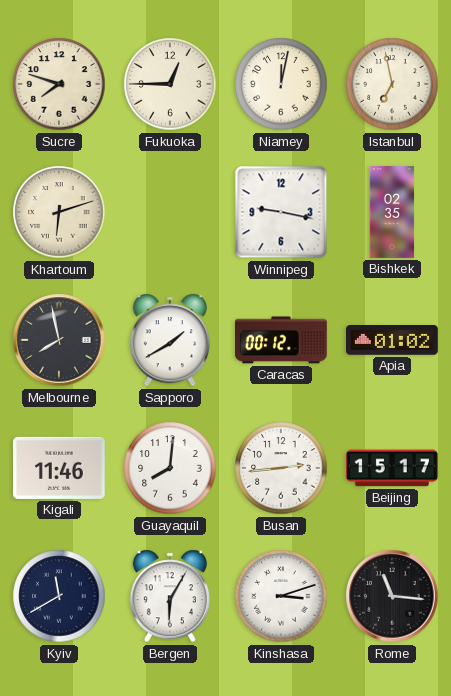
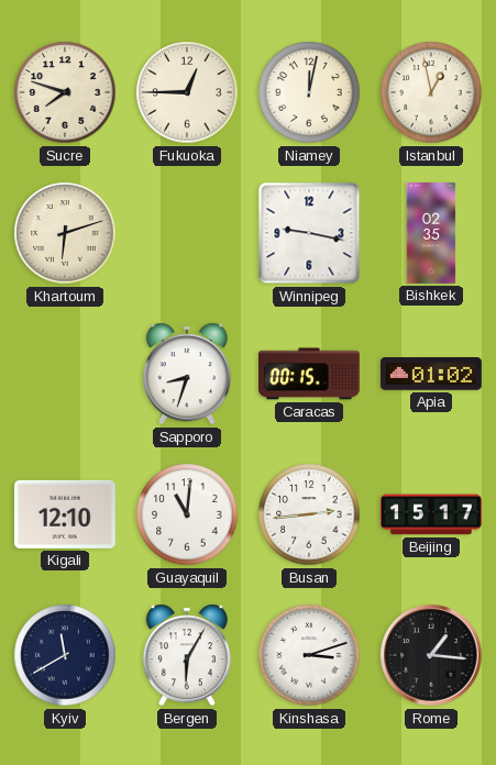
Istanbul: 6:58 -> 12:58 (431, 92)
Melbourne: 7:58 -> none (59, 340)
Sapporo: 1:40 -> 8:33 (187, 374)
Caracas: 00:12 -> 00:15 (310, 374)
Kigali: 11:46 -> 12:10 (65, 514)
Guayaquil: 8:01 -> 11:01 (187, 514)
Rome: 11:16 -> 1:16 (431, 655)
